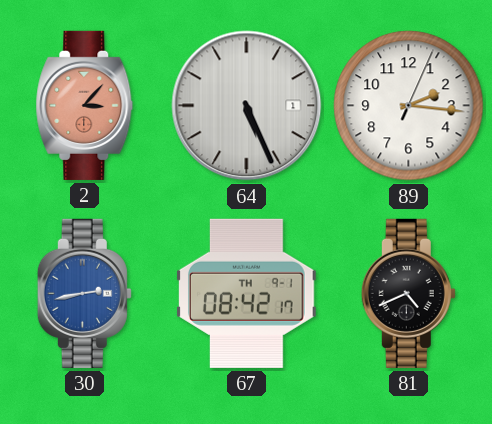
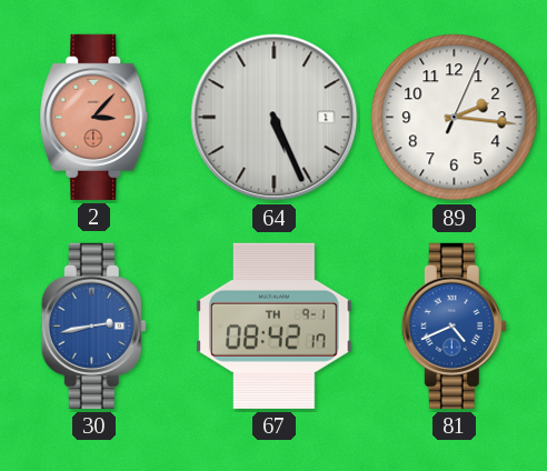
81 dial: black -> blue (454, 325)
